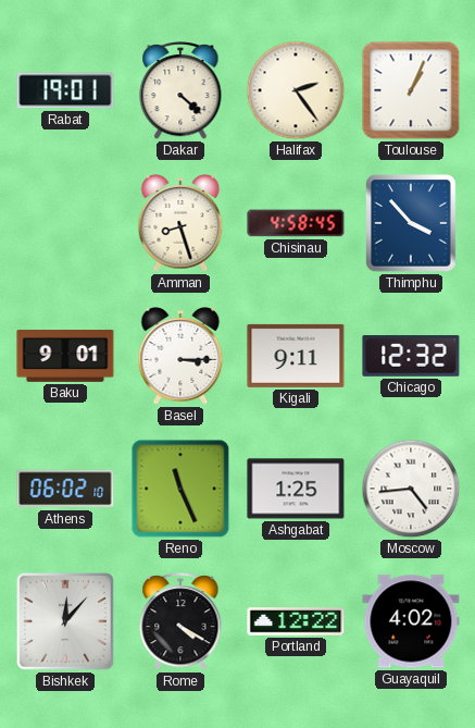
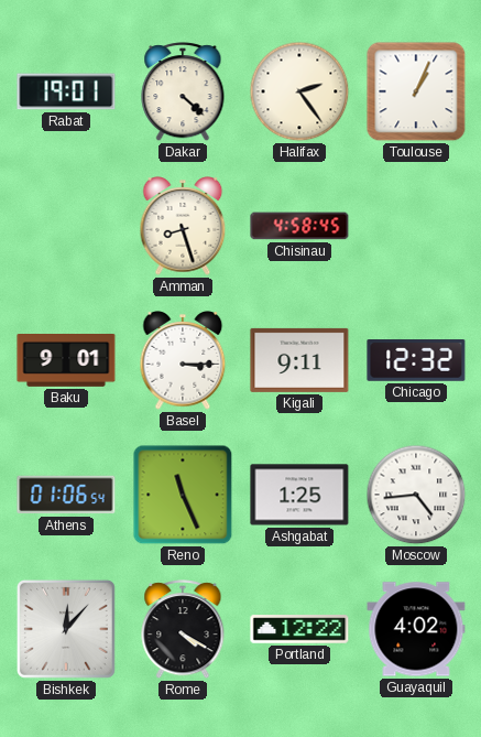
Thimphu: 3:53 -> none (411, 223)
Athens: 06:02 -> 01:06 (66, 495)
